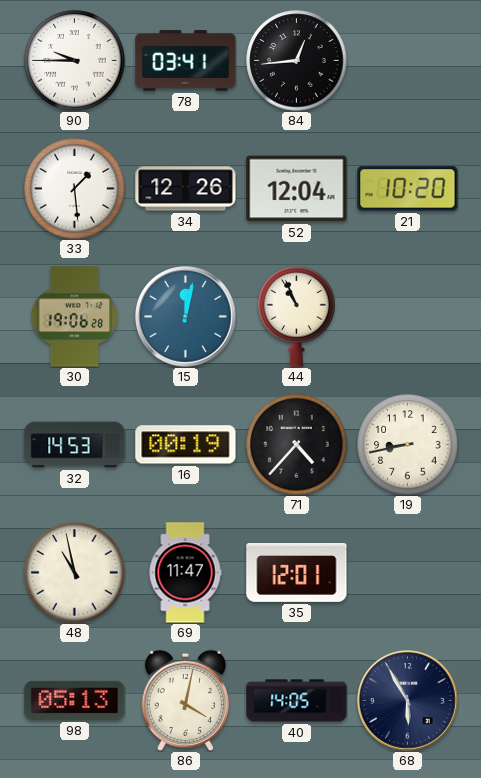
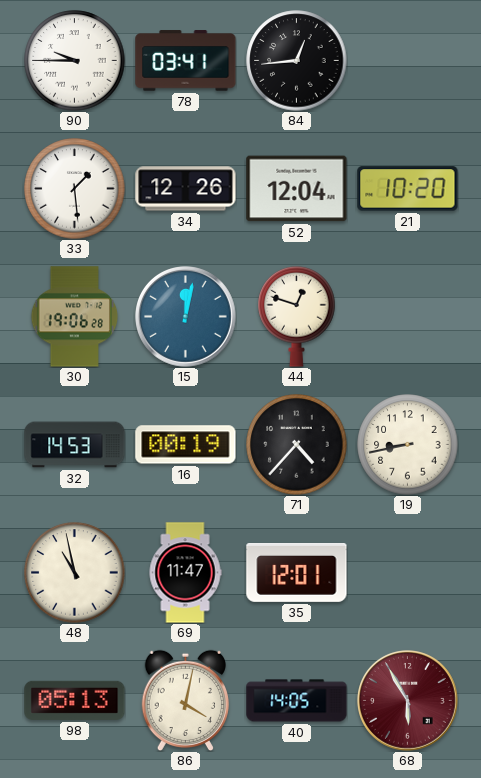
44: 10:56 -> 12:48 (297, 317)
68 dial: navy -> burgundy (408, 701)
